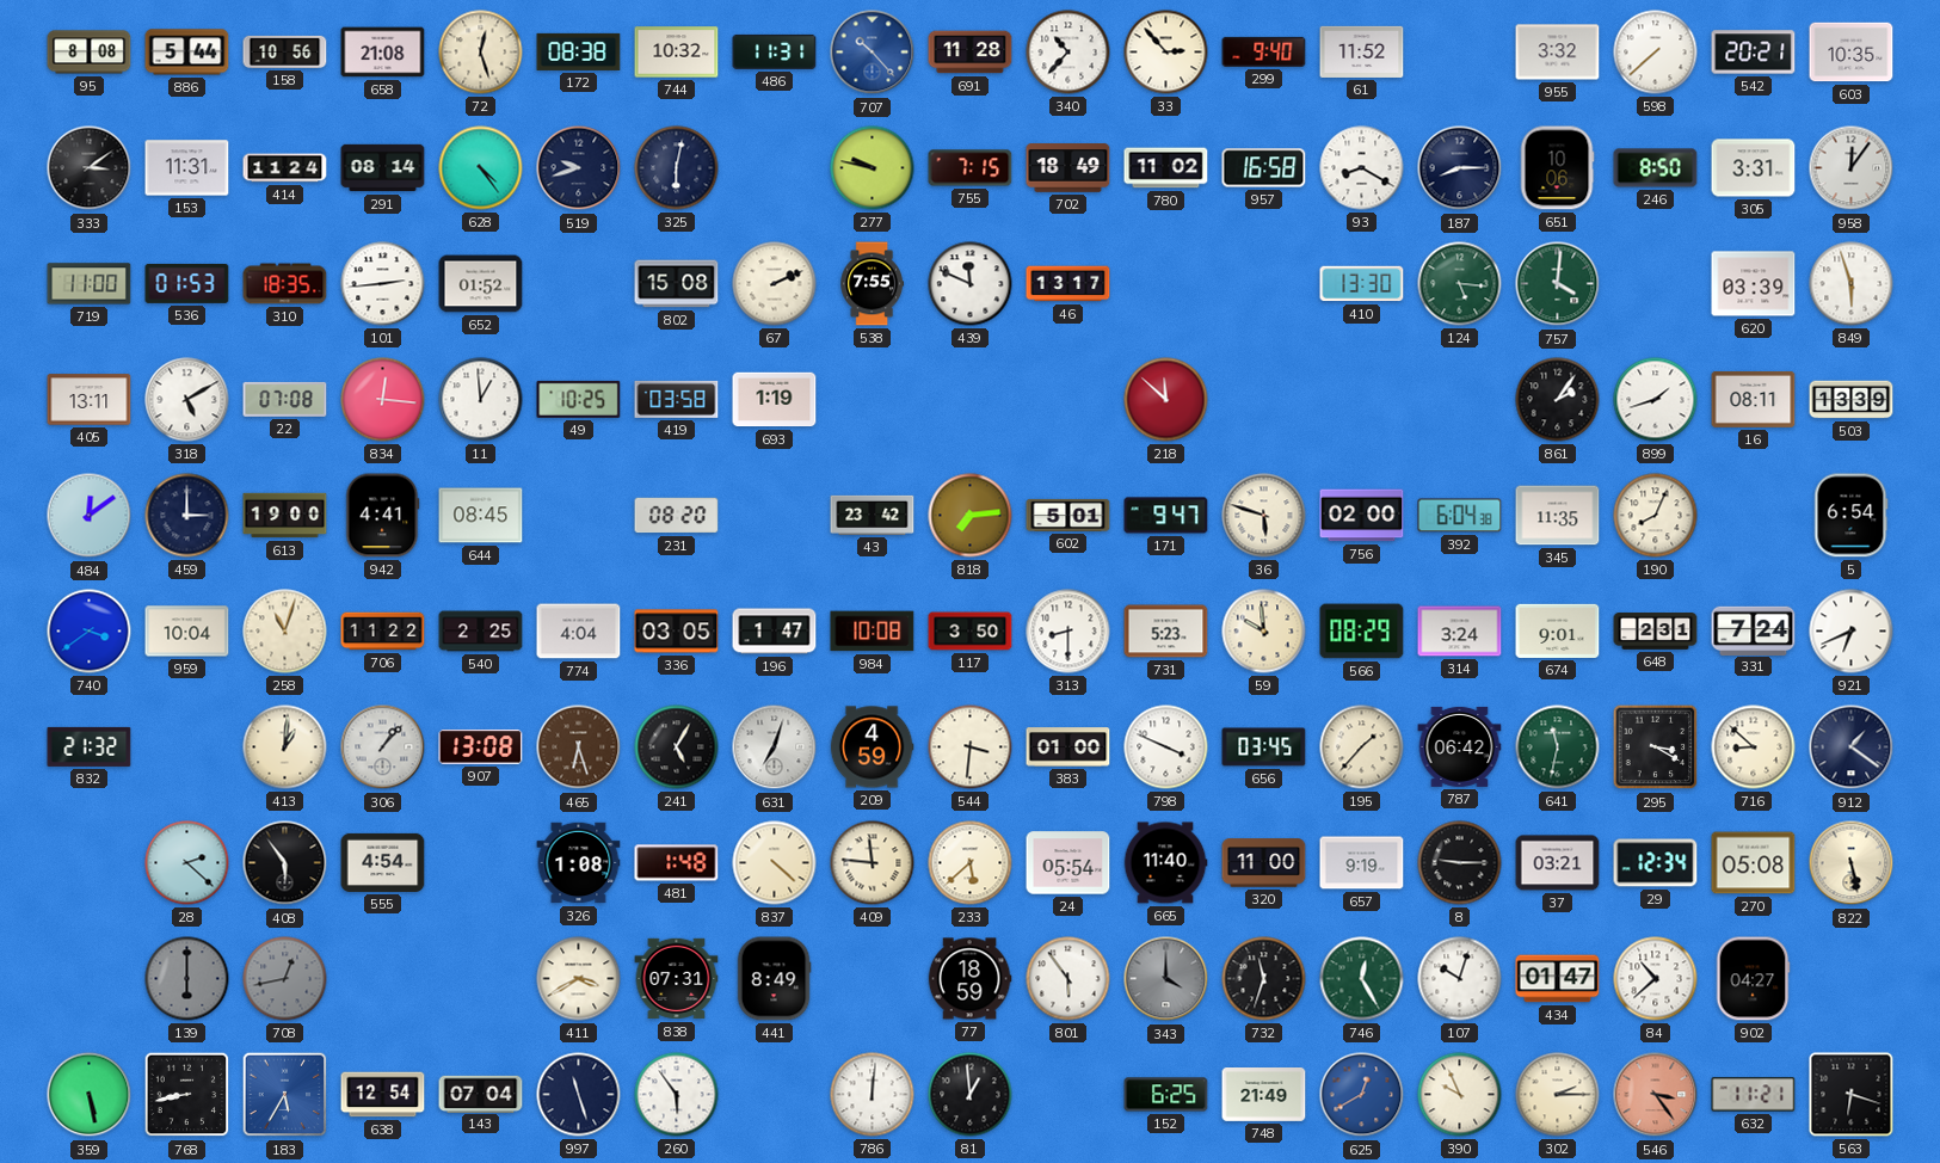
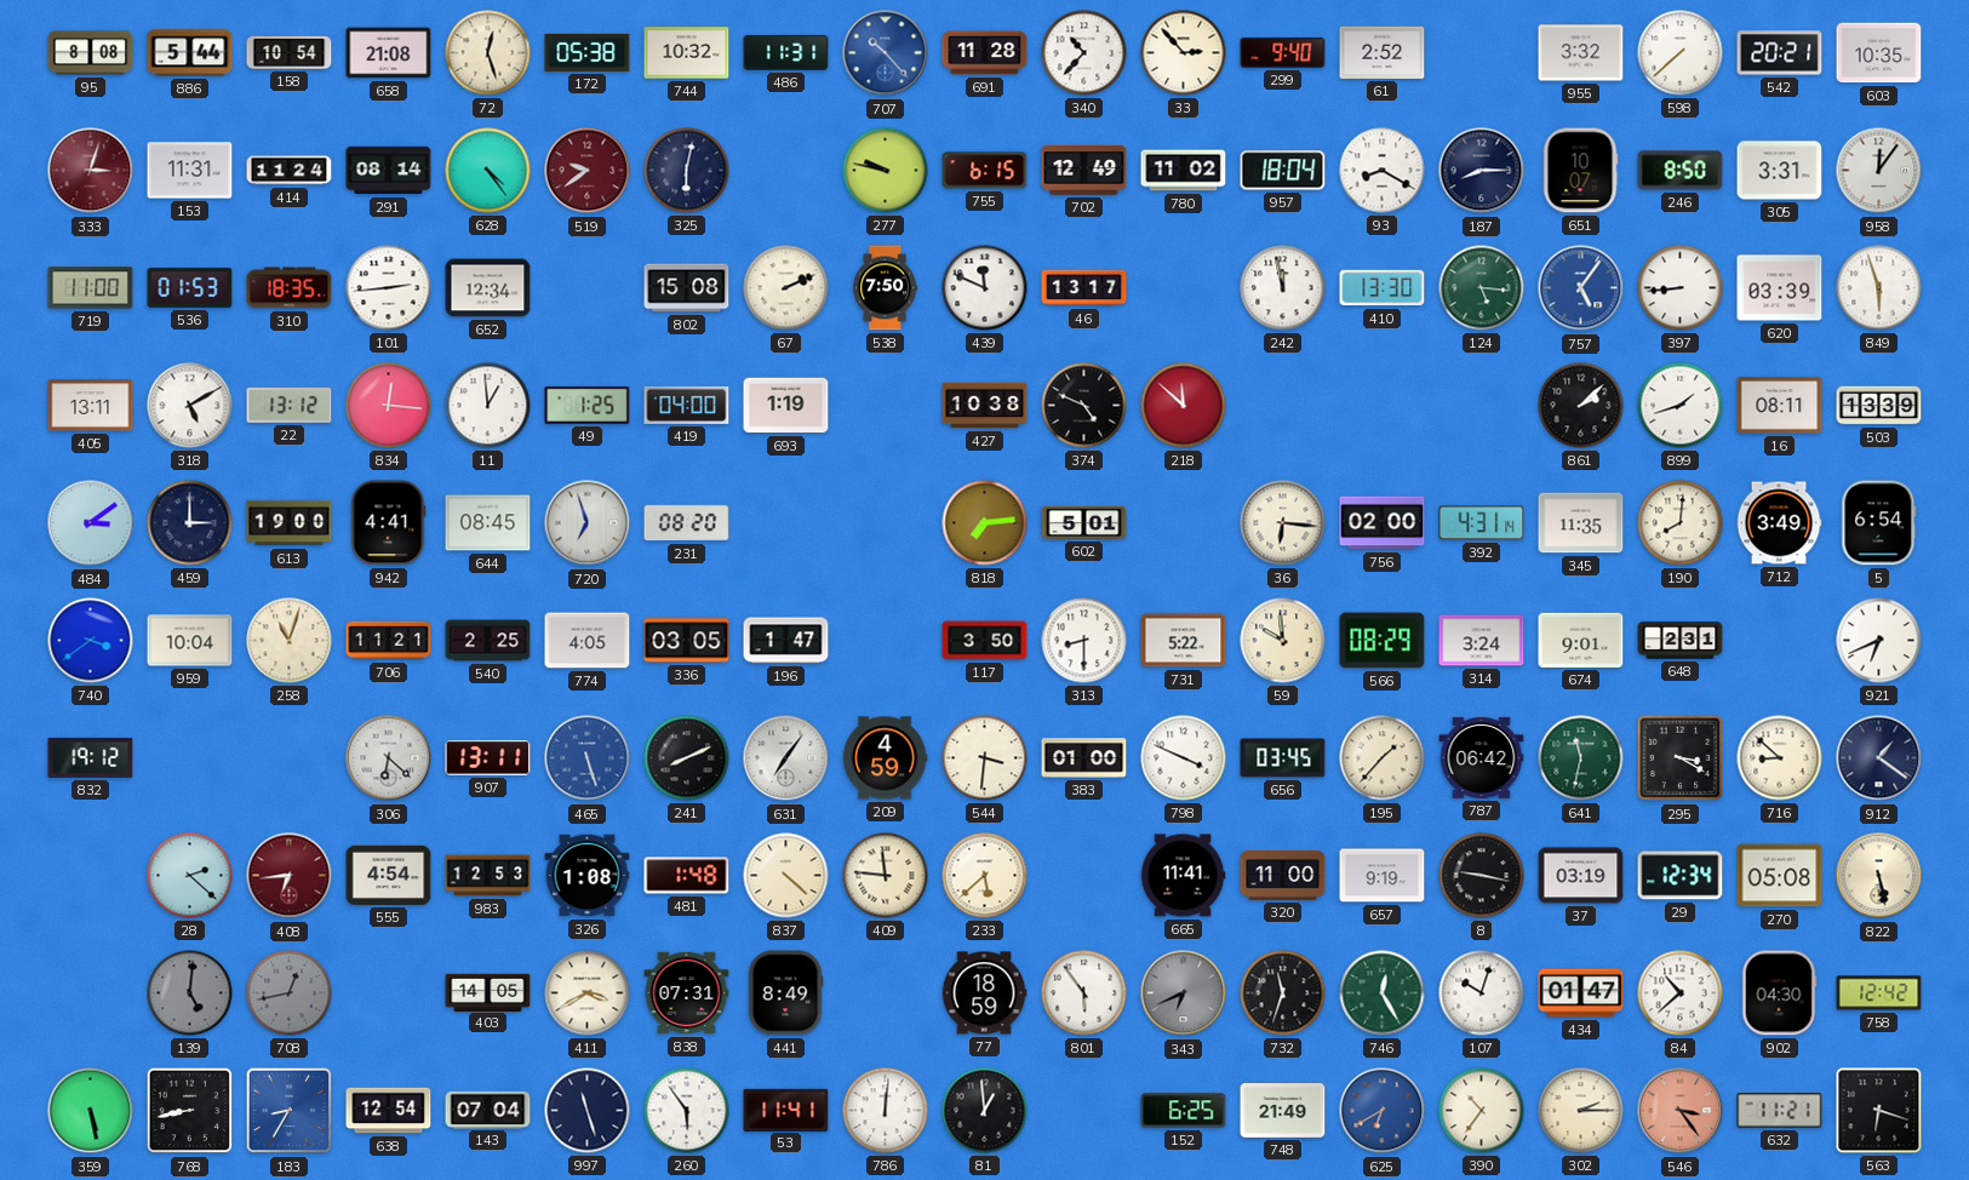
158: 10:56 -> 10:54 (290, 52)
172: 08:38 -> 05:38 (588, 52)
61: 11:52 -> 2:52 (1383, 52)
333: 3:09 -> 3:03 (91, 171)
333 dial: black -> burgundy (91, 171)
519: 9:42 -> 9:39 (588, 171)
519 dial: navy -> burgundy (588, 171)
755: 7:15 -> 6:15 (985, 171)
702: 18:49 -> 12:49 (1084, 171)
957: 16:58 -> 18:04 (1283, 171)
651: 10:06 -> 10:07 (1580, 171)
652: 01:52 -> 12:34 (488, 288)
538: 7:55 -> 7:50 (886, 288)
242: none -> 11:58 (1283, 288)
757: 4:01 -> 5:06 (1581, 288)
757 dial: green -> blue (1581, 288)
397: none -> 8:44 (1681, 288)
22: 07:08 -> 13:12 (290, 405)
49: 10:25 -> 1:25 (588, 405)
419: 03:58 -> 04:00 (687, 405)
427: none -> 10:38 (985, 406)
374: none -> 4:49 (1084, 406)
861: 2:06 -> 2:08 (1581, 406)
484: 12:09 -> 3:09 (91, 523)
720: none -> 6:57 (588, 523)
43: 23:42 -> none (873, 515)
171: 9:47 -> none (1166, 516)
36: 5:48 -> 6:16 (1283, 523)
392: 6:04 -> 4:31 (1482, 523)
190: 8:04 -> 8:01 (1681, 523)
712: none -> 3:49 (1779, 523)
706: 11:22 -> 11:21 (389, 641)
774: 4:04 -> 4:05 (588, 641)
984: 10:08 -> none (873, 632)
731: 5:23 -> 5:22 (1184, 641)
331: 7:24 -> none (1754, 630)
832: 21:32 -> 19:12 (91, 757)
413: 1:01 -> none (285, 747)
306: 1:07 -> 6:22 (389, 758)
907: 13:08 -> 13:11 (488, 758)
465: 6:27 -> 5:27 (588, 758)
465 dial: brown -> blue (588, 758)
241: 5:05 -> 8:11 (687, 758)
631: 7:03 -> 7:06 (786, 758)
408: 5:54 -> 6:44 (290, 876)
408 dial: black -> burgundy (290, 876)
983: none -> 12:53 (488, 876)
24: 05:54 -> none (1068, 863)
665: 11:40 -> 11:41 (1183, 876)
8: 9:15 -> 9:17 (1482, 876)
37: 03:21 -> 03:19 (1581, 876)
139: 6:00 -> 5:01 (190, 993)
403: none -> 14:05 (488, 992)
343: 4:00 -> 6:41 (1184, 993)
902: 04:27 -> 04:30 (1779, 993)
758: none -> 12:42 (1879, 993)
183: 5:35 -> 8:35 (290, 1111)
53: none -> 11:41 (786, 1110)
625: 12:40 -> 6:40 (1383, 1111)
390: 9:56 -> 10:36 (1482, 1111)
